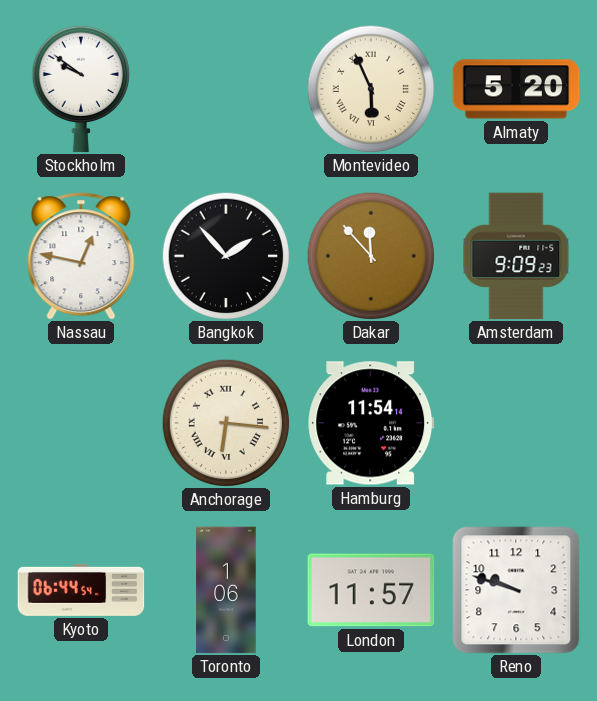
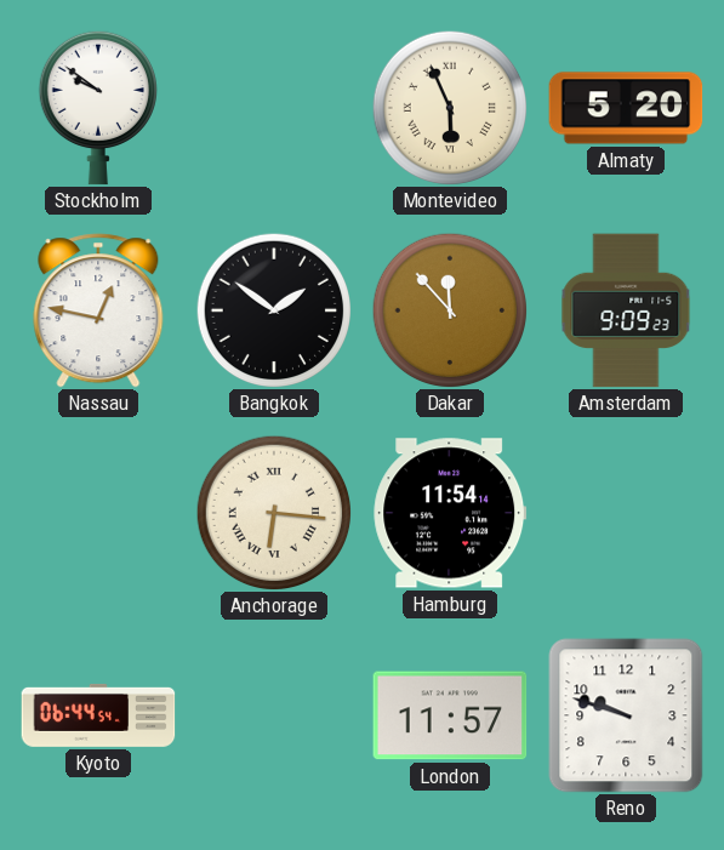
Bangkok: 1:53 -> 1:51 (274, 310)
Toronto: 1:06 -> none (226, 590)
